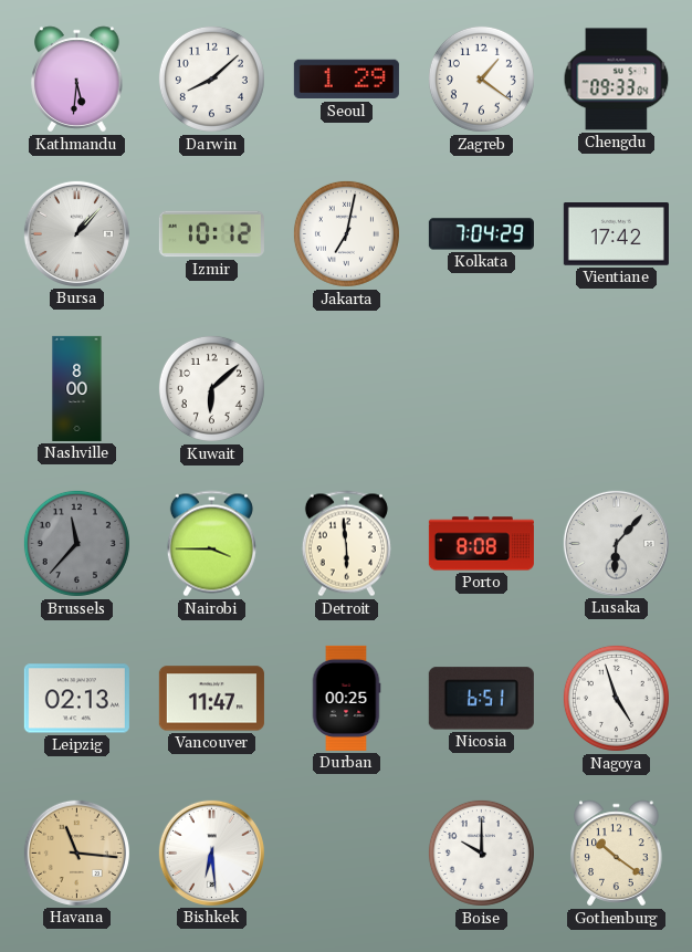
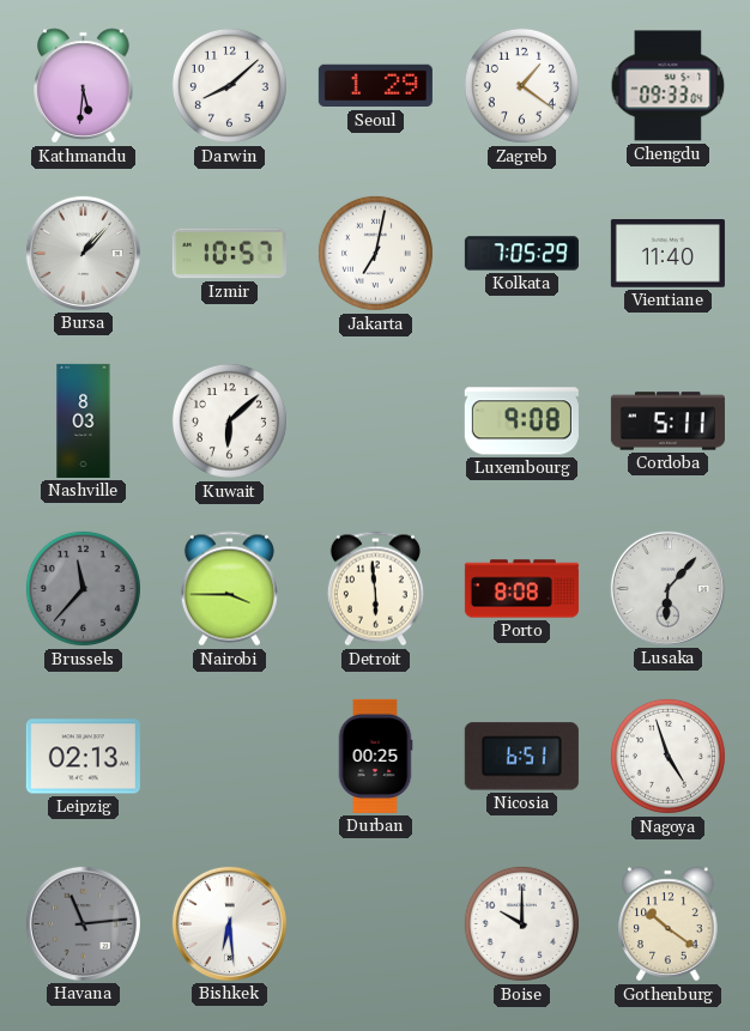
Izmir: 10:12 -> 10:57 (229, 254)
Kolkata: 7:04 -> 7:05 (521, 254)
Vientiane: 17:42 -> 11:40 (667, 254)
Nashville: 8:00 -> 8:03 (84, 420)
Luxembourg: none -> 9:08 (521, 422)
Cordoba: none -> 5:11 (667, 422)
Vancouver: 11:47 -> none (211, 699)
Havana: 11:16 -> 11:14 (83, 923)
Havana dial: champagne -> grey (83, 923)
